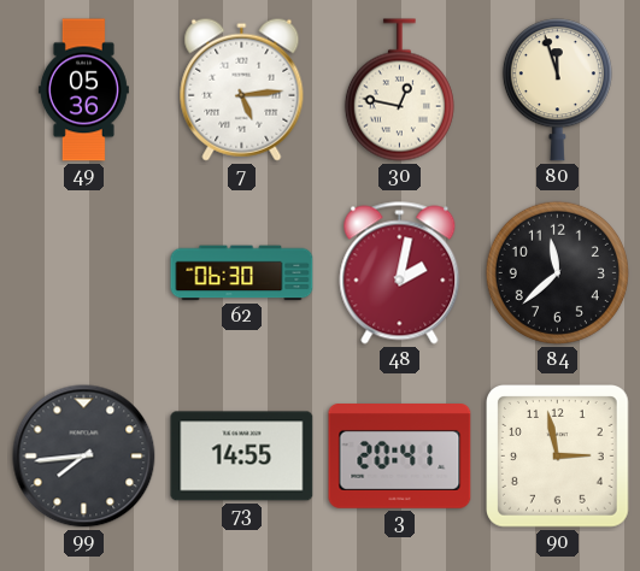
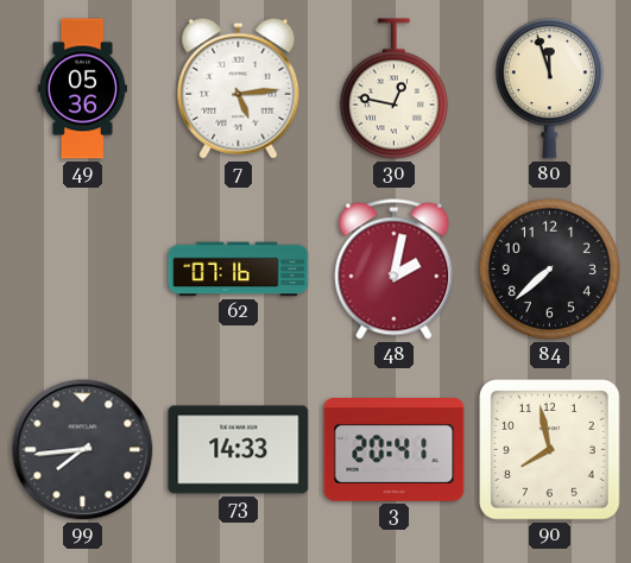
62: 06:30 -> 07:16 (239, 270)
84: 11:38 -> 7:38 (549, 268)
73: 14:55 -> 14:33 (239, 450)
90: 2:58 -> 7:58 (550, 450)
